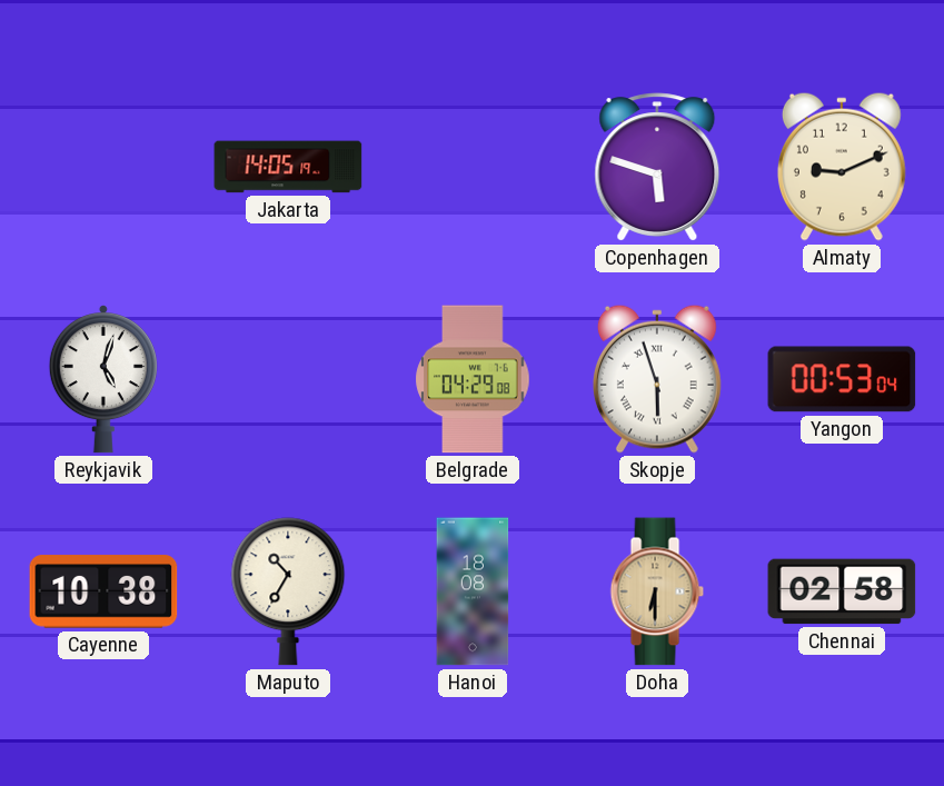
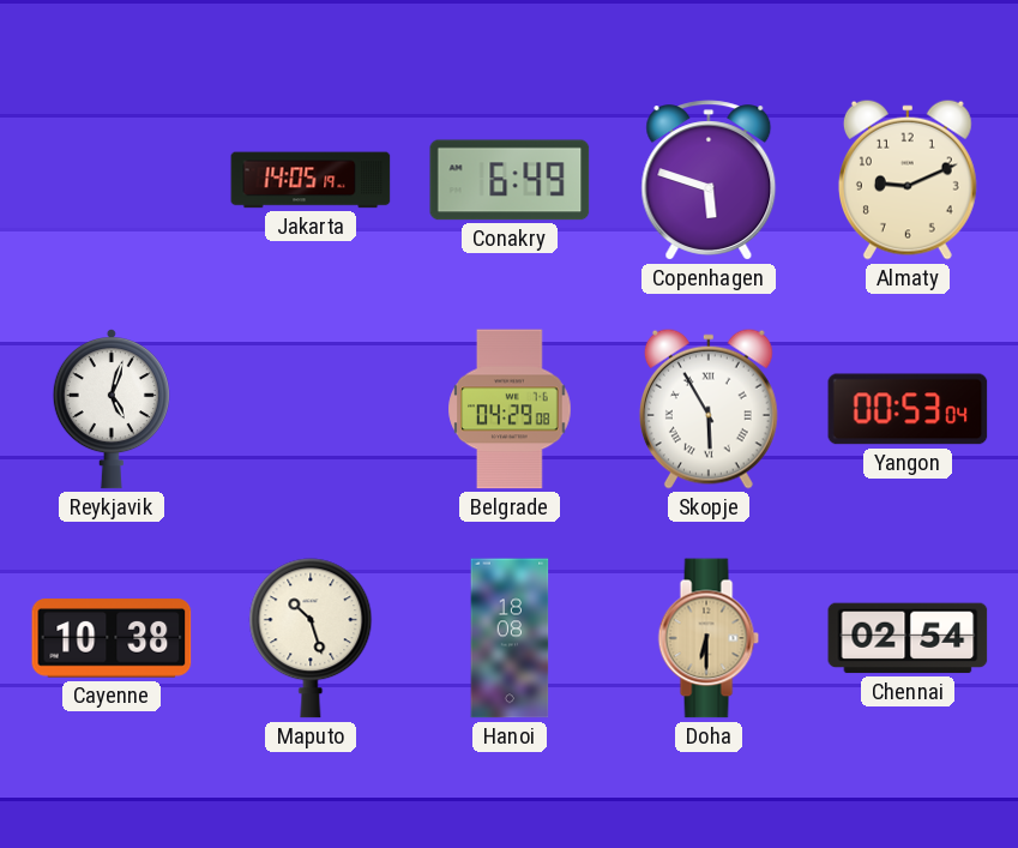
Conakry: none -> 6:49 (510, 180)
Skopje: 5:57 -> 5:55 (709, 409)
Maputo: 10:35 -> 10:27 (311, 638)
Chennai: 02:58 -> 02:54 (908, 638)
